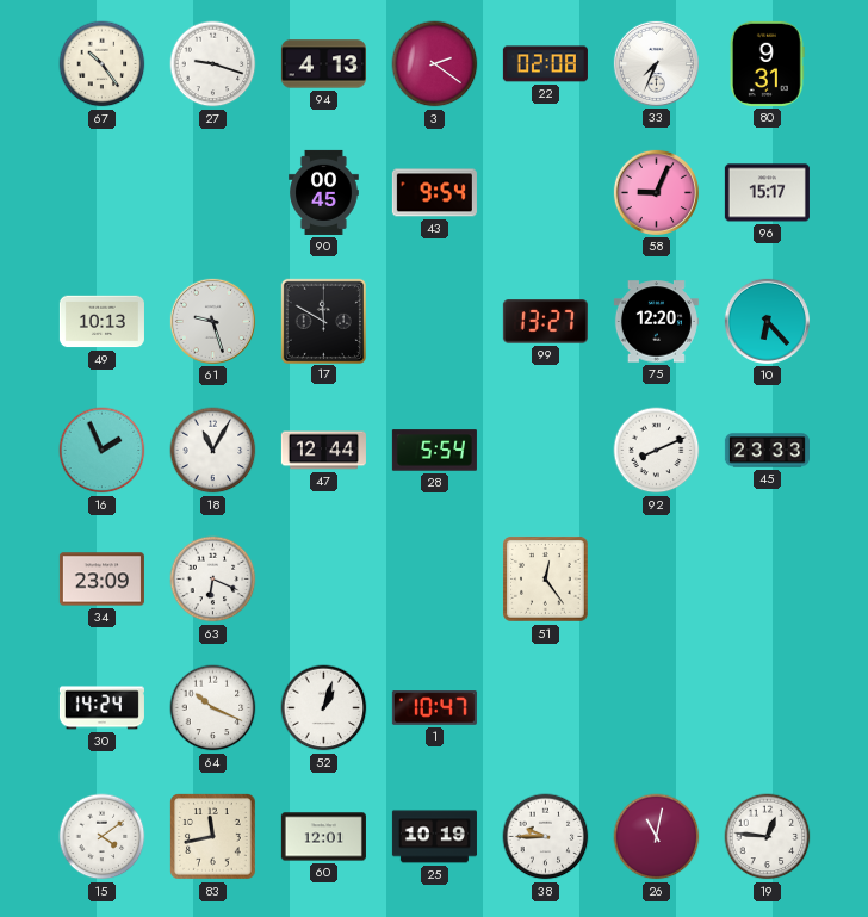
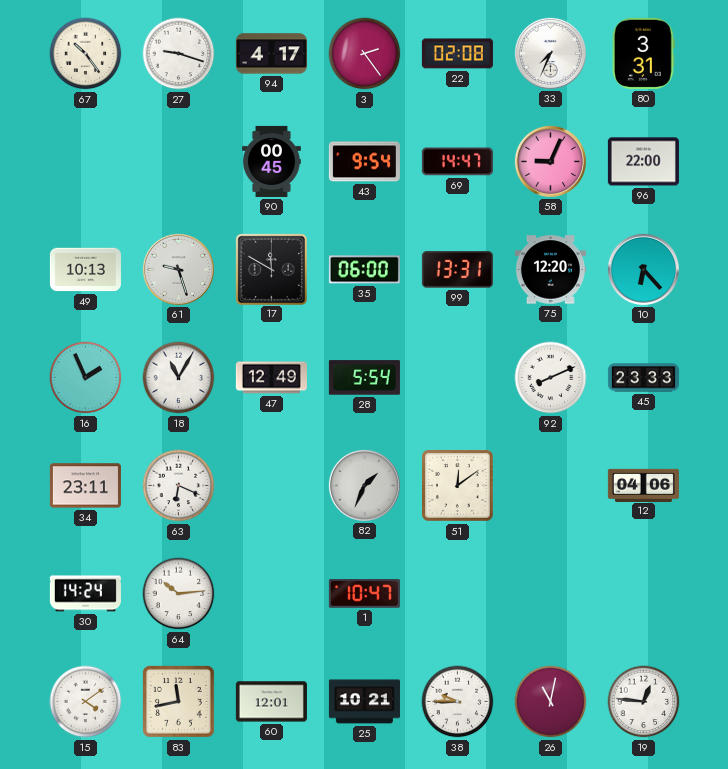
94: 4:13 -> 4:17 (271, 54)
3: 2:21 -> 2:24 (365, 54)
80: 9:31 -> 3:31 (643, 53)
69: none -> 14:47 (457, 162)
96: 15:17 -> 22:00 (643, 162)
35: none -> 06:00 (364, 270)
99: 13:27 -> 13:31 (457, 270)
47: 12:44 -> 12:49 (271, 378)
34: 23:09 -> 23:11 (85, 486)
82: none -> 1:34 (364, 485)
51: 12:24 -> 12:09 (458, 486)
12: none -> 04:06 (643, 485)
64: 10:19 -> 10:14 (179, 594)
52: 1:03 -> none (324, 708)
25: 10:19 -> 10:21 (364, 702)
